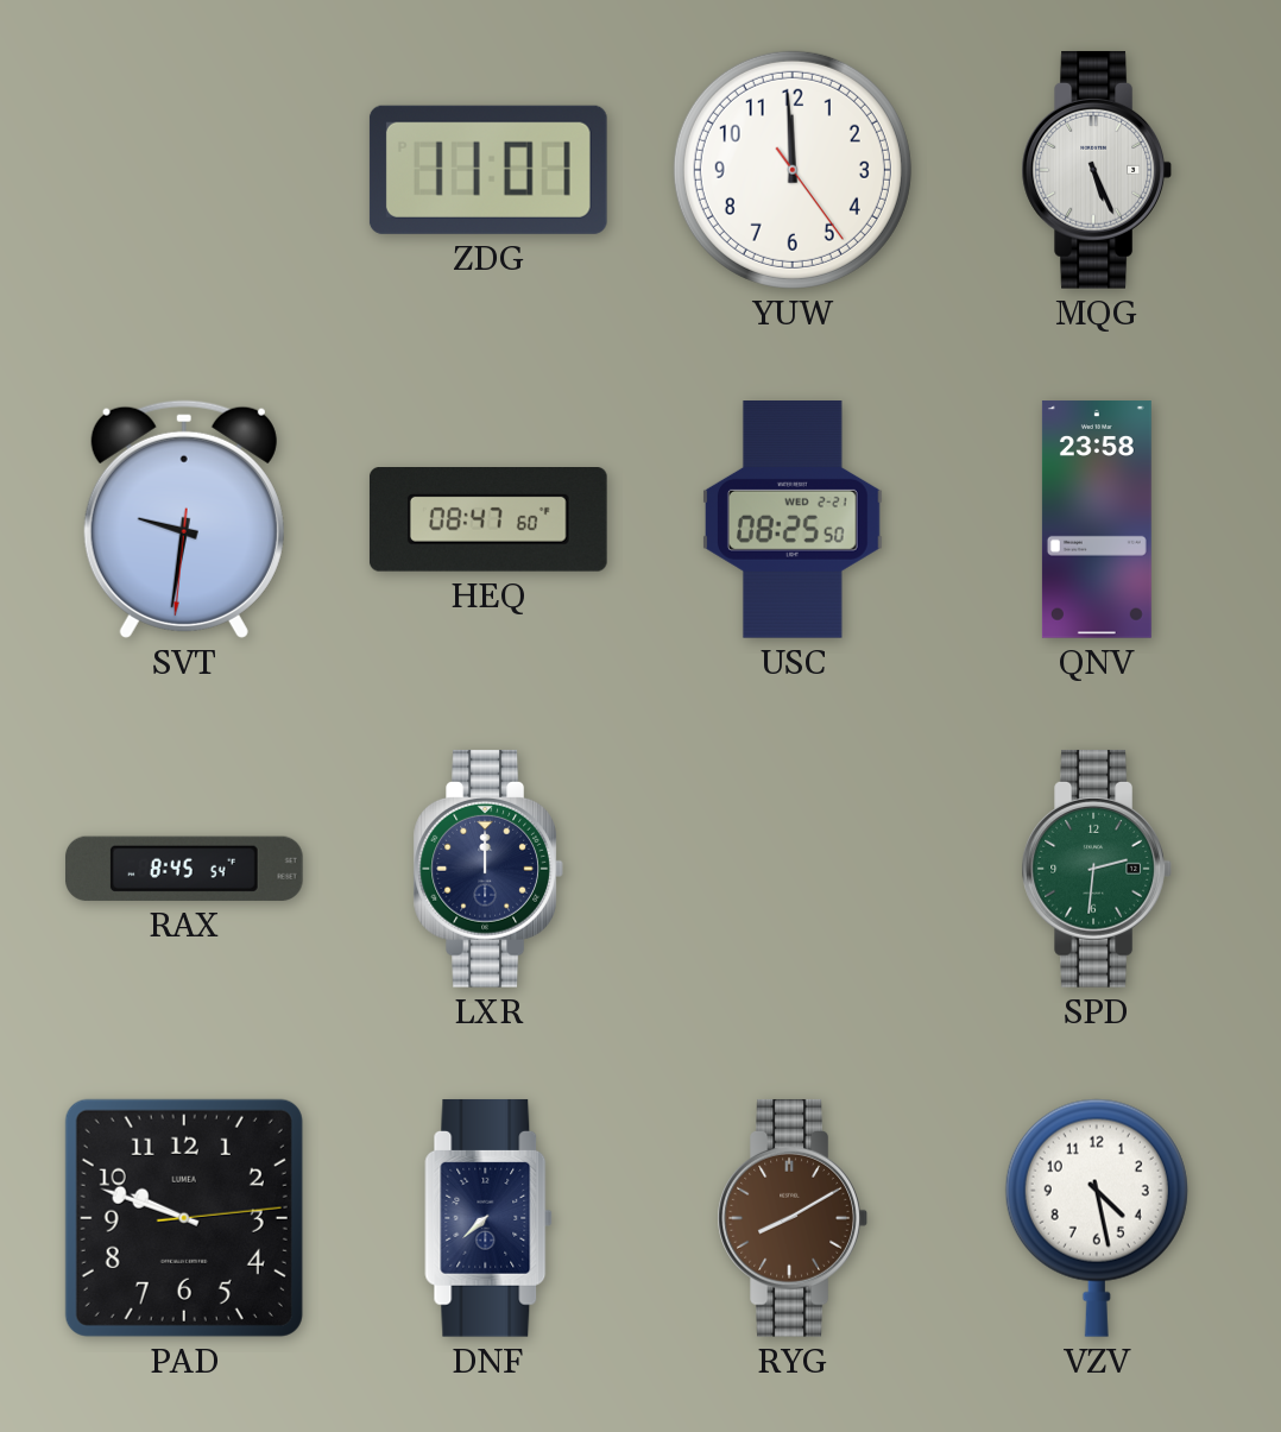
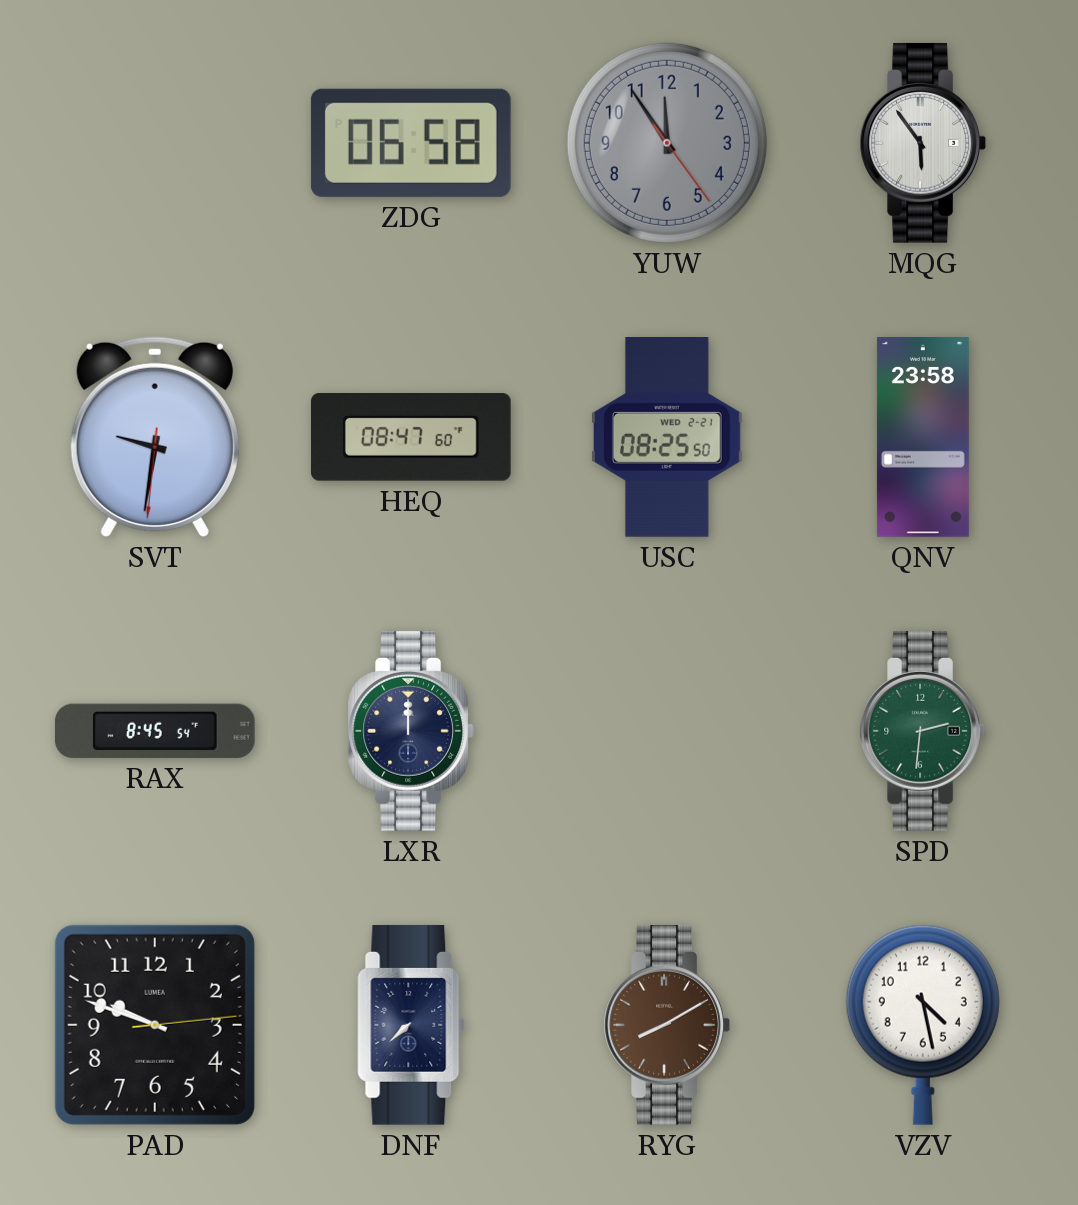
ZDG: 11:01 -> 06:58 (411, 143)
YUW: 11:59 -> 11:54 (667, 143)
YUW dial: white -> grey (667, 143)
MQG: 5:26 -> 5:54 (923, 143)
